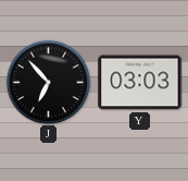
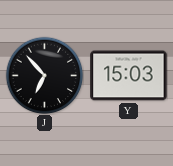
Y: 03:03 -> 15:03 (129, 76)
